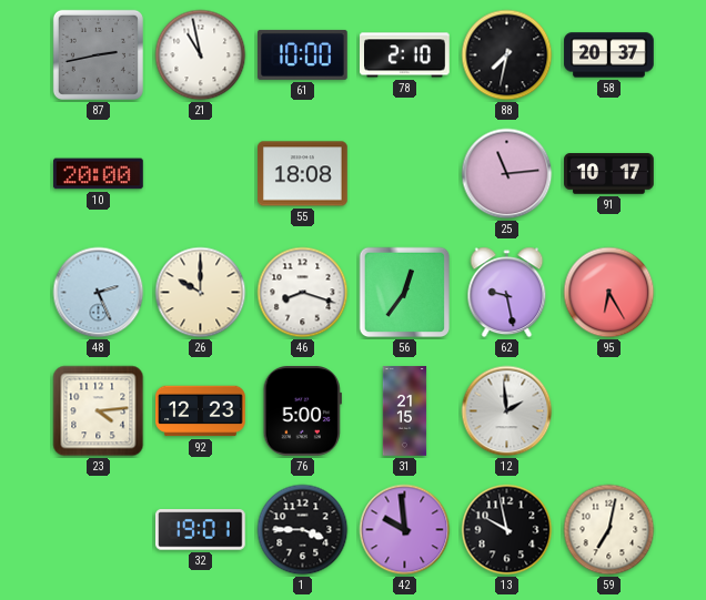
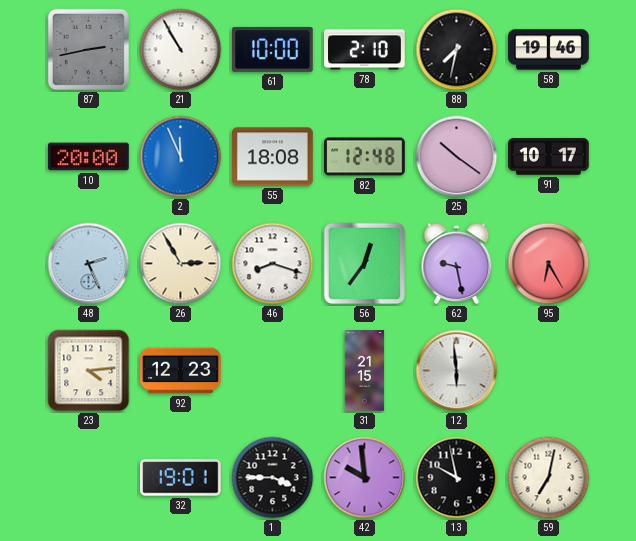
21: 10:58 -> 10:55 (181, 50)
58: 20:37 -> 19:46 (549, 50)
2: none -> 11:56 (181, 157)
82: none -> 12:48 (365, 157)
25: 11:14 -> 10:21 (457, 157)
26: 10:00 -> 2:55 (181, 264)
76: 5:00 -> none (302, 411)
12: 1:59 -> 5:59 (457, 371)
